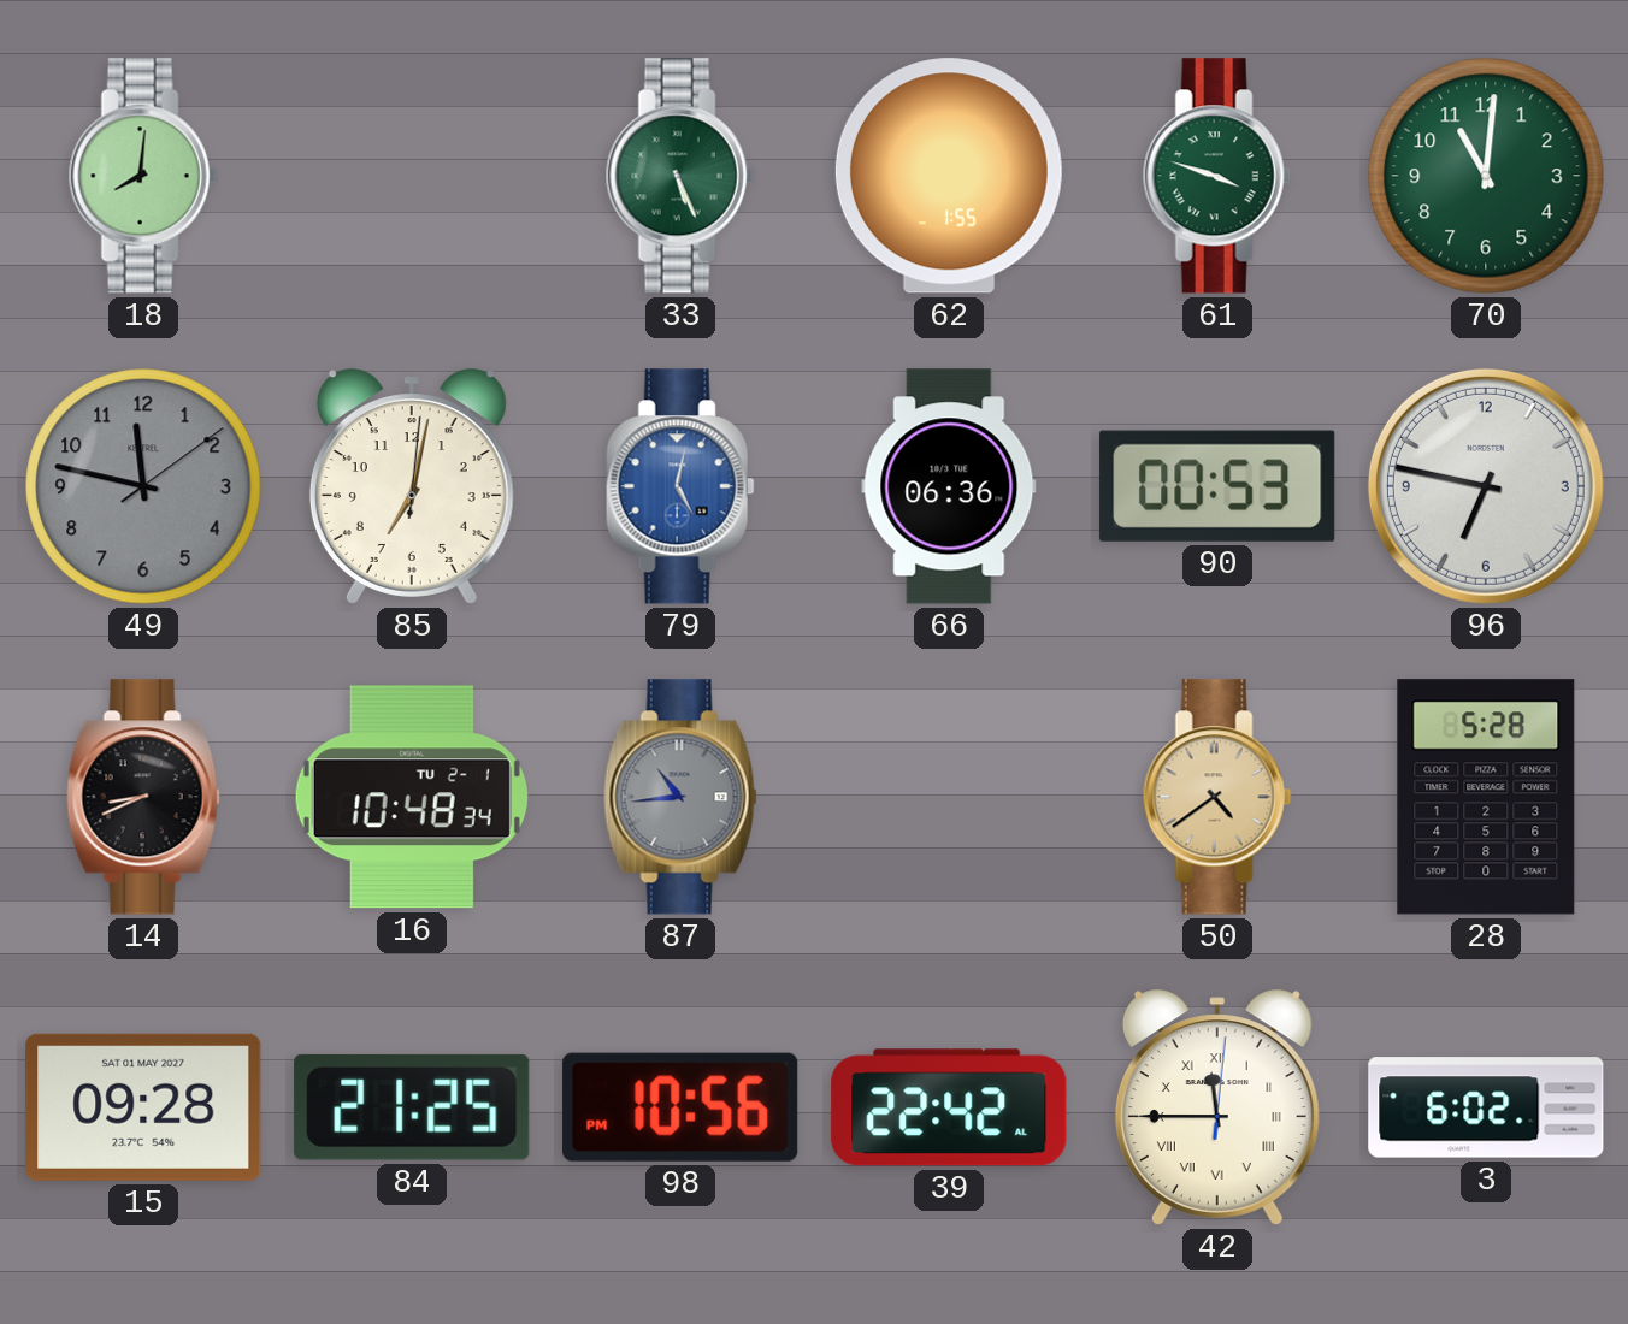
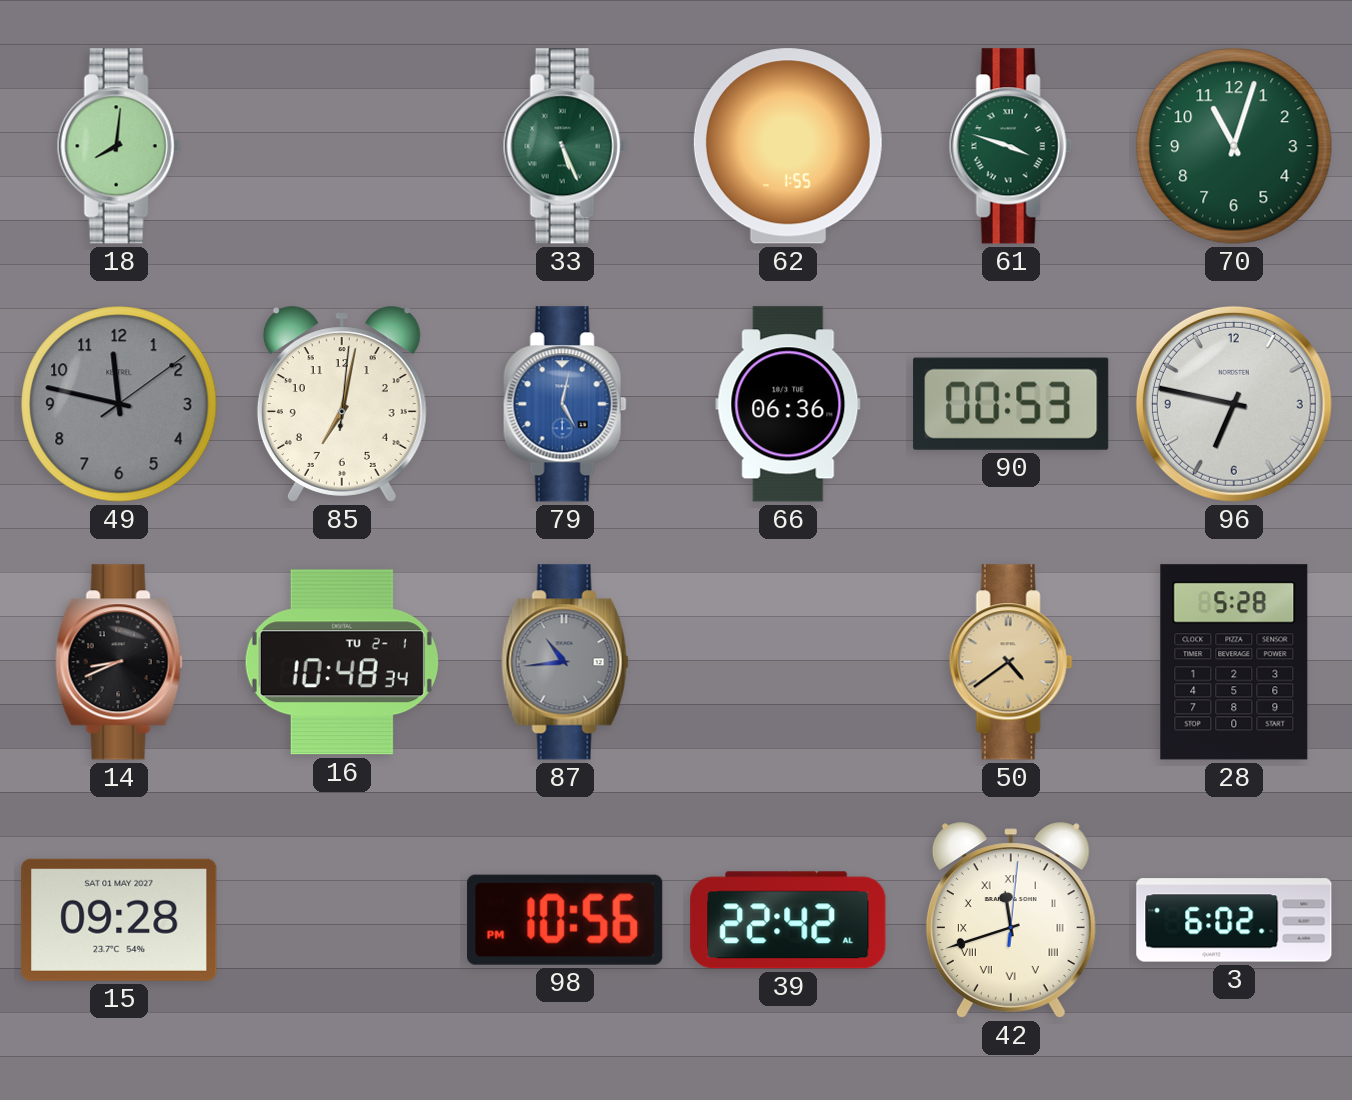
70: 11:01 -> 11:03 (1234, 146)
84: 21:25 -> none (412, 1107)
42: 11:45 -> 11:42 (1011, 920)
